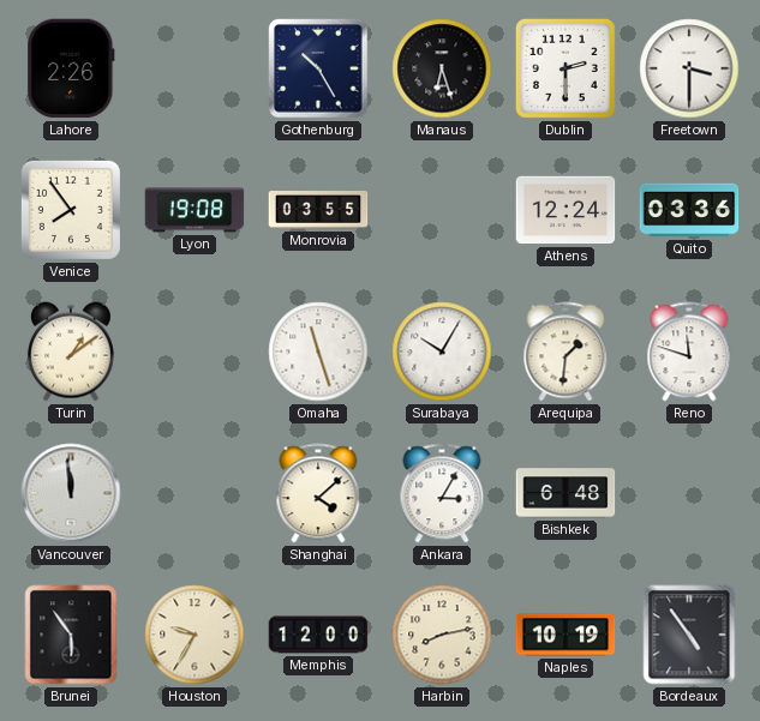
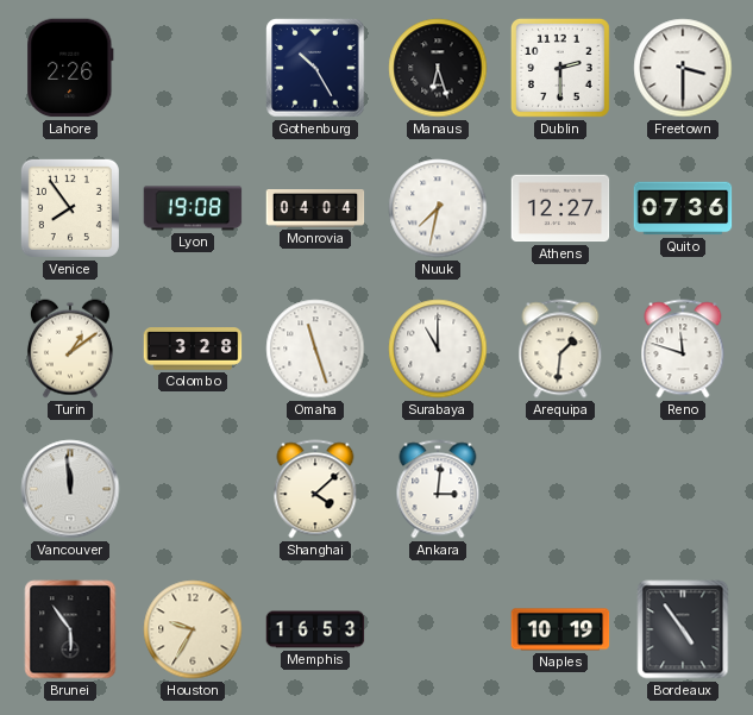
Monrovia: 03:55 -> 04:04 (315, 209)
Nuuk: none -> 7:32 (438, 208)
Athens: 12:24 -> 12:27 (560, 208)
Quito: 03:36 -> 07:36 (683, 208)
Colombo: none -> 3:28 (193, 349)
Surabaya: 10:05 -> 11:00 (438, 349)
Ankara: 3:05 -> 3:01 (438, 489)
Bishkek: 6:48 -> none (565, 493)
Memphis: 12:00 -> 16:53 (315, 629)
Harbin: 8:13 -> none (442, 635)
